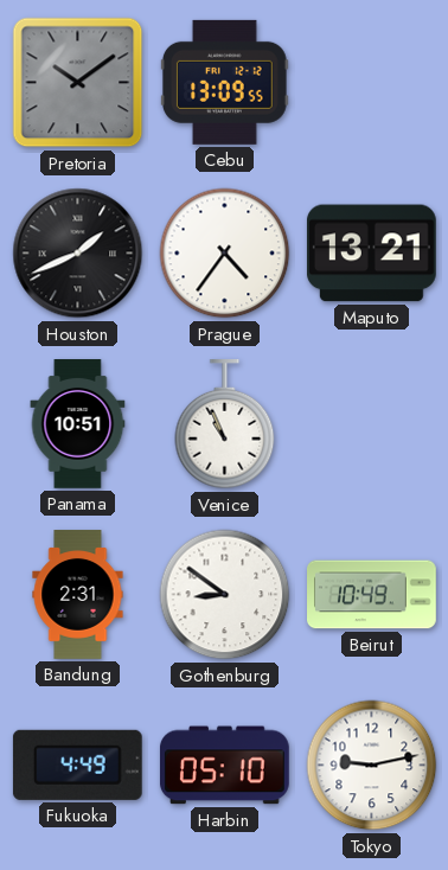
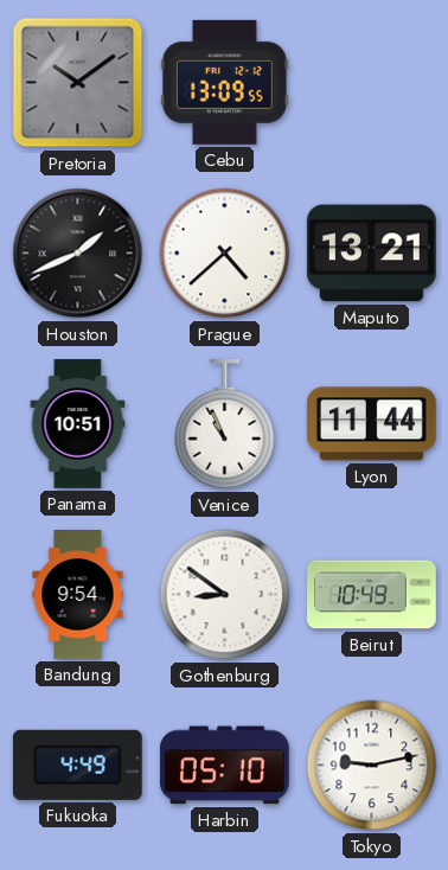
Prague: 4:36 -> 4:38 (225, 254)
Lyon: none -> 11:44 (372, 424)
Bandung: 2:31 -> 9:54 (78, 595)
